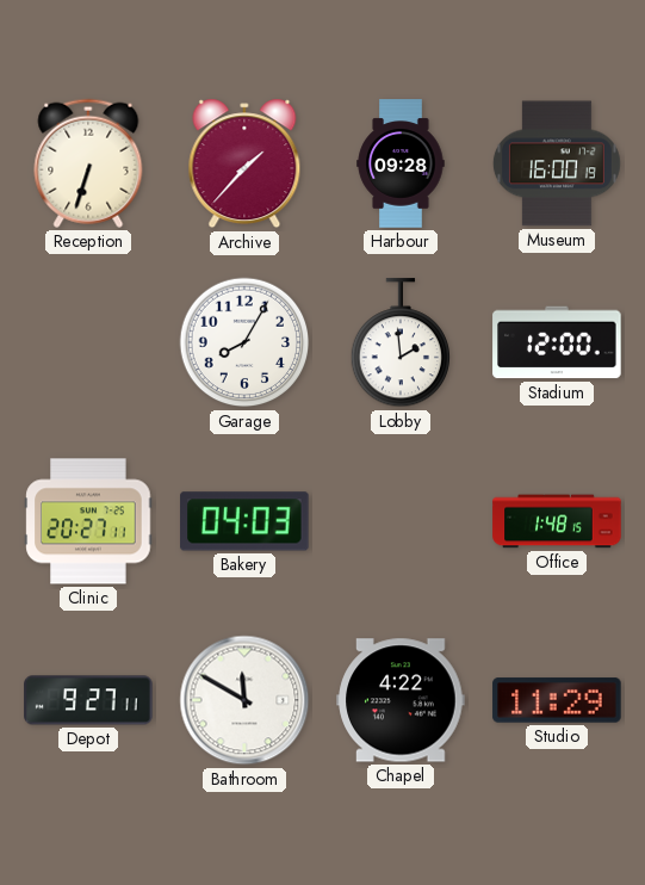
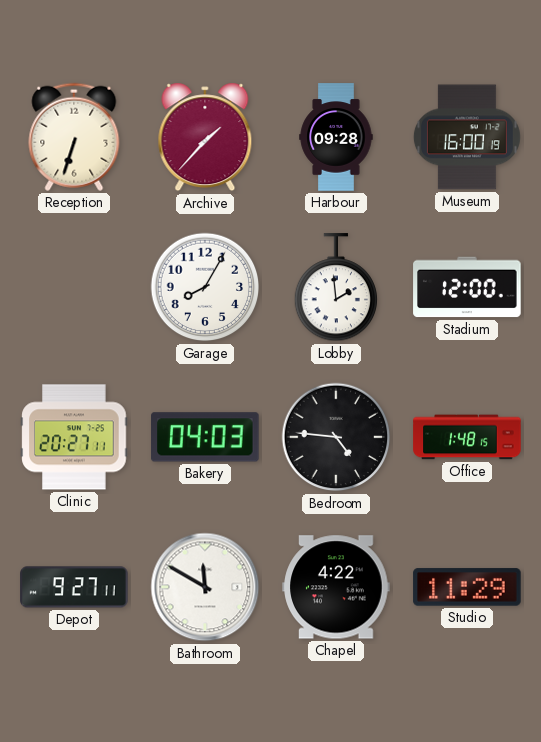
Bedroom: none -> 4:46 (336, 437)
